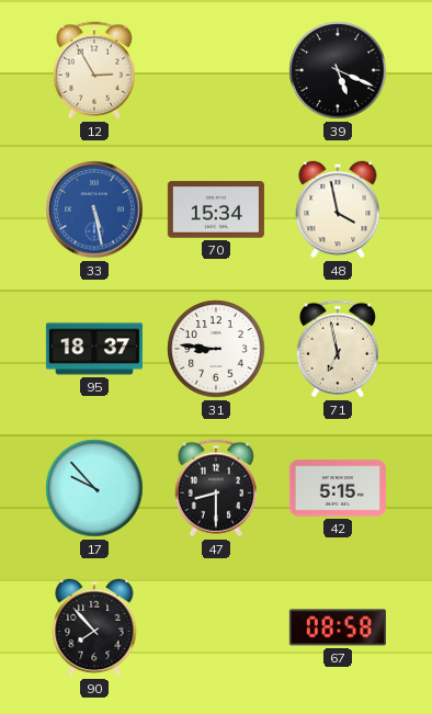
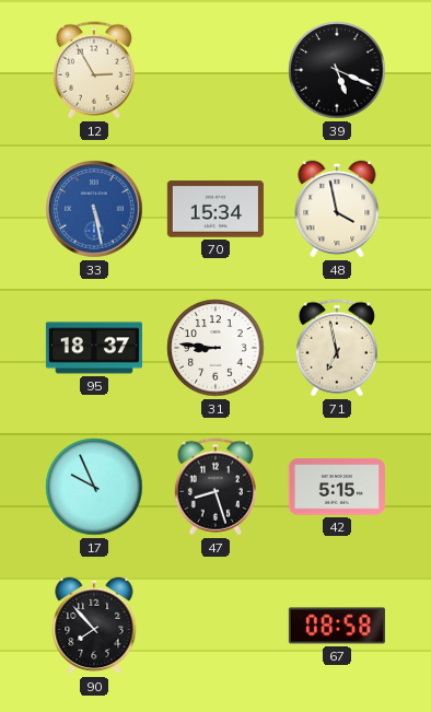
17: 9:53 -> 9:56 (94, 487)
47: 8:30 -> 8:27 (215, 487)
